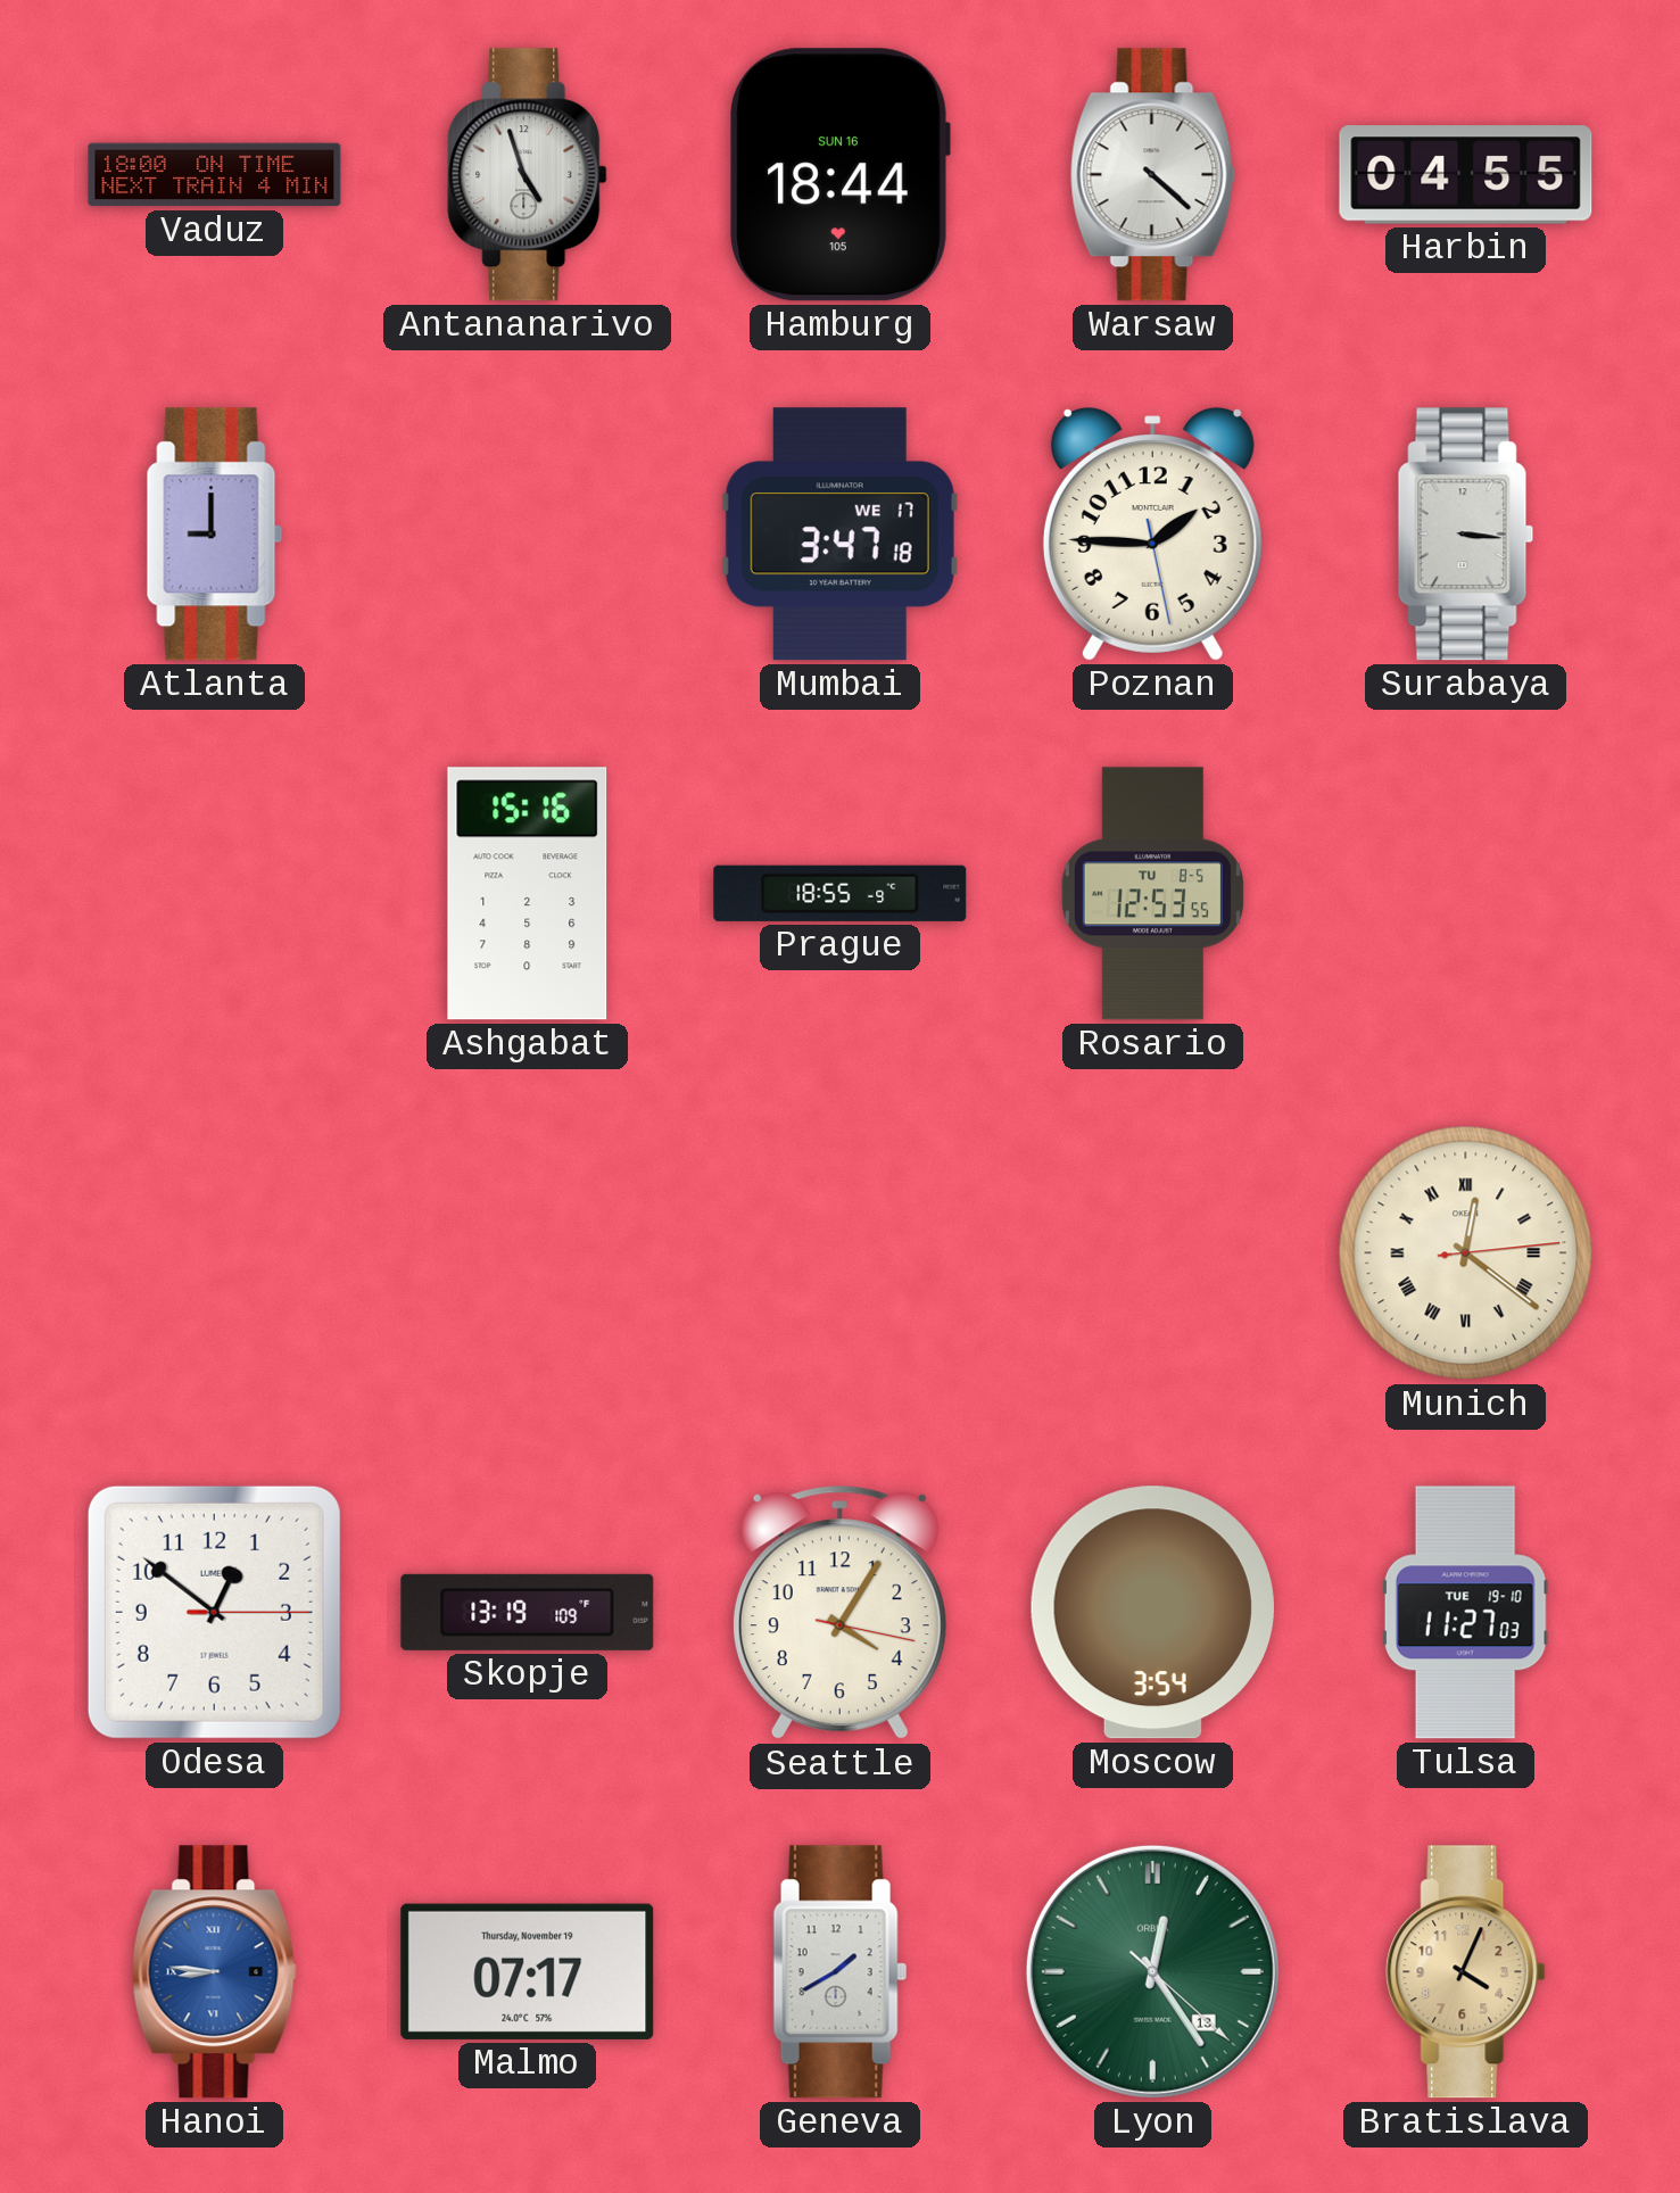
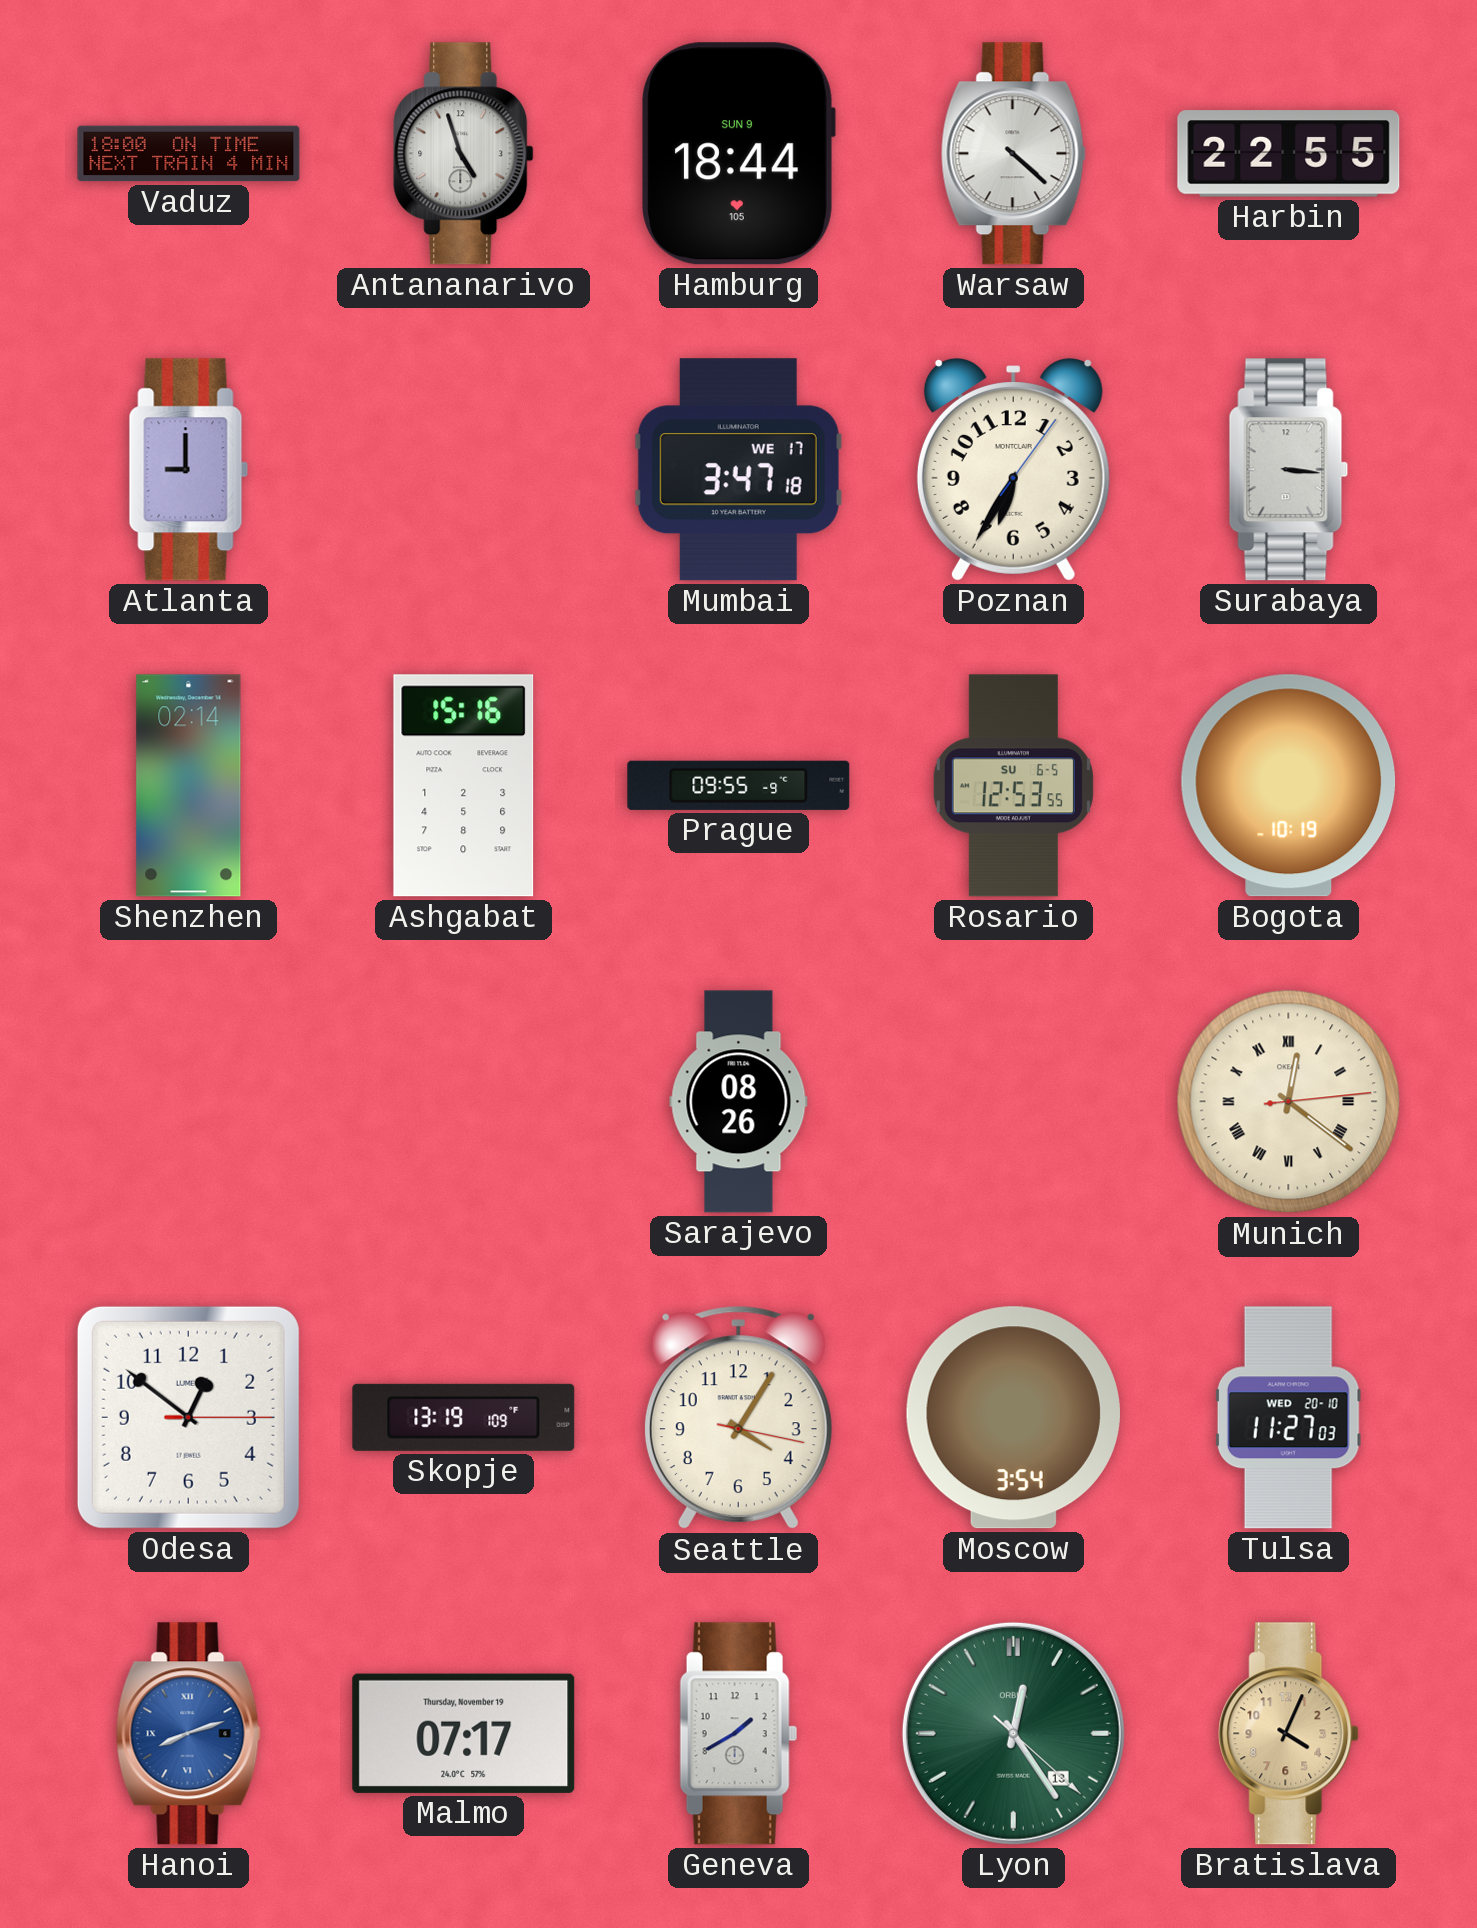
Hamburg date: SUN 16 -> SUN 9 (738, 154)
Harbin: 04:55 -> 22:55 (1289, 154)
Poznan: 1:45 -> 6:35 (1013, 470)
Shenzhen: none -> 02:14 (189, 786)
Prague: 18:55 -> 09:55 (739, 785)
Rosario date: TU 8-5 -> SU 6-5 (1013, 786)
Bogota: none -> 10:19 (1289, 786)
Sarajevo: none -> 08:26 (739, 1102)
Tulsa date: TUE 19-10 -> WED 20-10 (1288, 1418)
Hanoi: 8:46 -> 8:12 (188, 1734)
